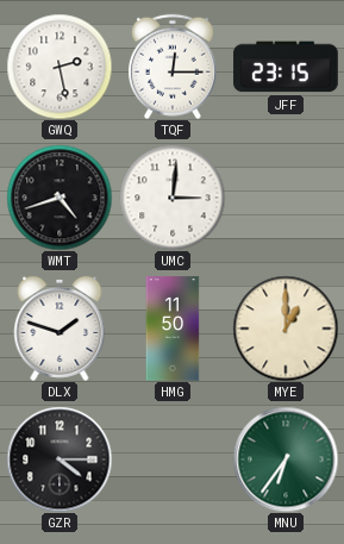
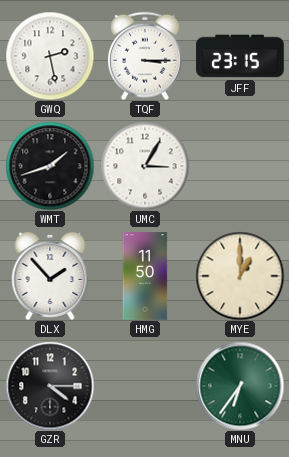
TQF: 12:15 -> 3:15 (145, 56)
WMT: 4:42 -> 1:42 (50, 166)
UMC: 3:01 -> 3:05 (145, 166)
DLX: 1:48 -> 1:53 (50, 276)
